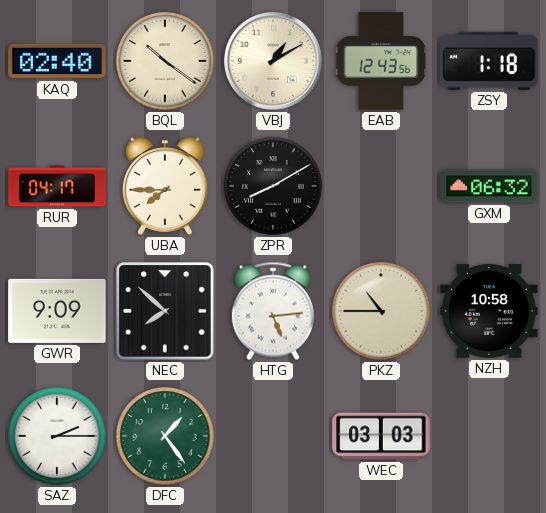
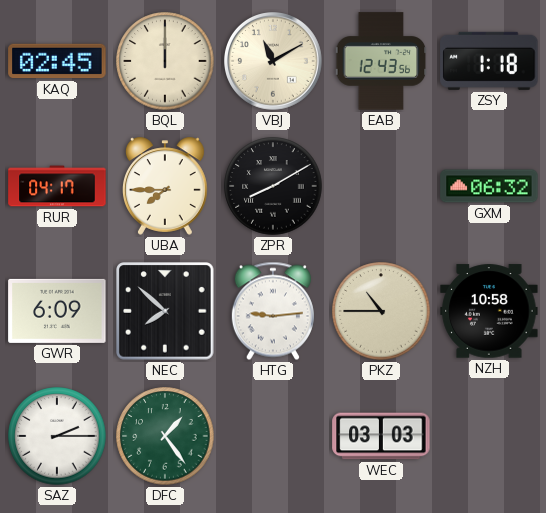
KAQ: 02:40 -> 02:45 (57, 61)
BQL: 10:21 -> 12:00 (165, 61)
VBJ: 1:10 -> 11:10 (274, 62)
GWR: 9:09 -> 6:09 (57, 311)
HTG: 5:14 -> 9:14 (273, 311)
